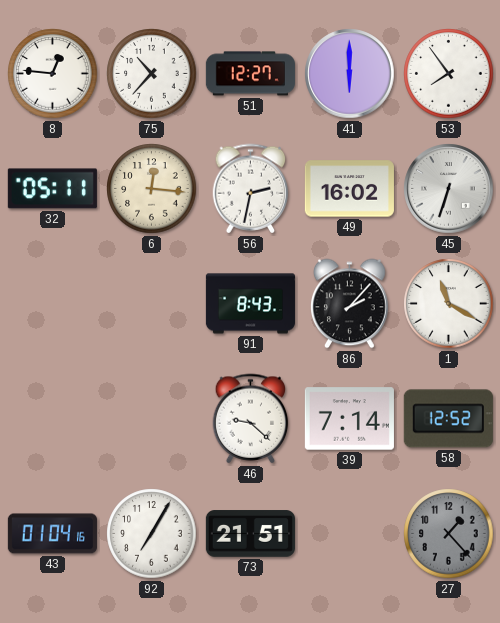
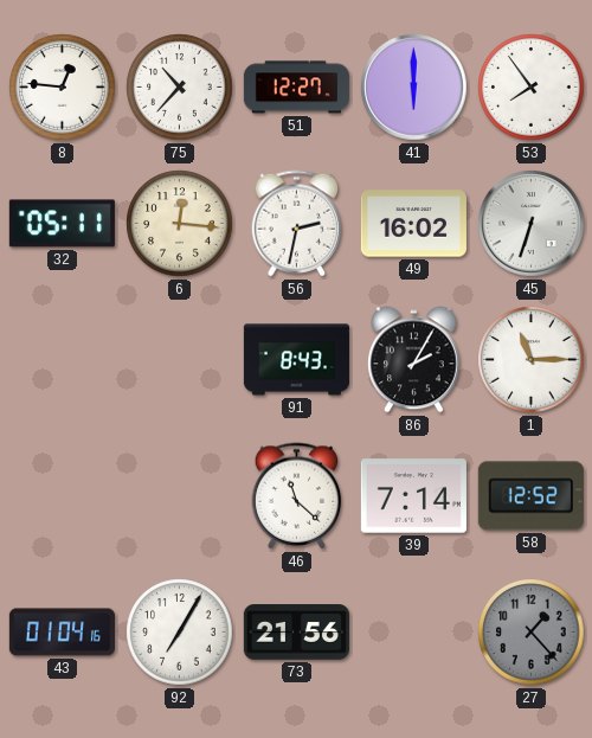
86: 2:07 -> 2:05 (414, 360)
1: 11:20 -> 11:15 (532, 360)
46: 9:22 -> 11:22 (297, 496)
73: 21:51 -> 21:56 (296, 633)
